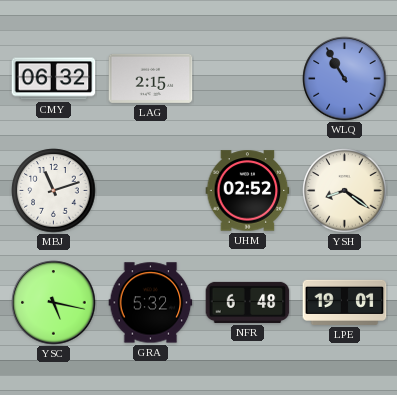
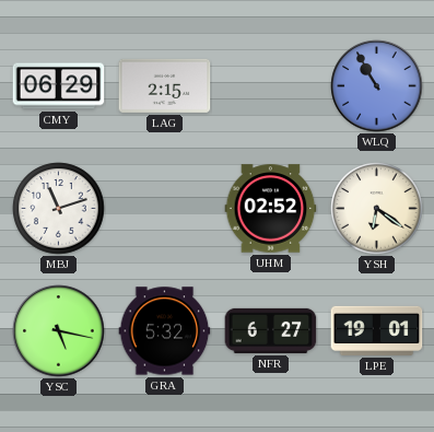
CMY: 06:32 -> 06:29 (59, 86)
YSH: 8:21 -> 6:21 (377, 209)
NFR: 6:48 -> 6:27 (271, 330)
